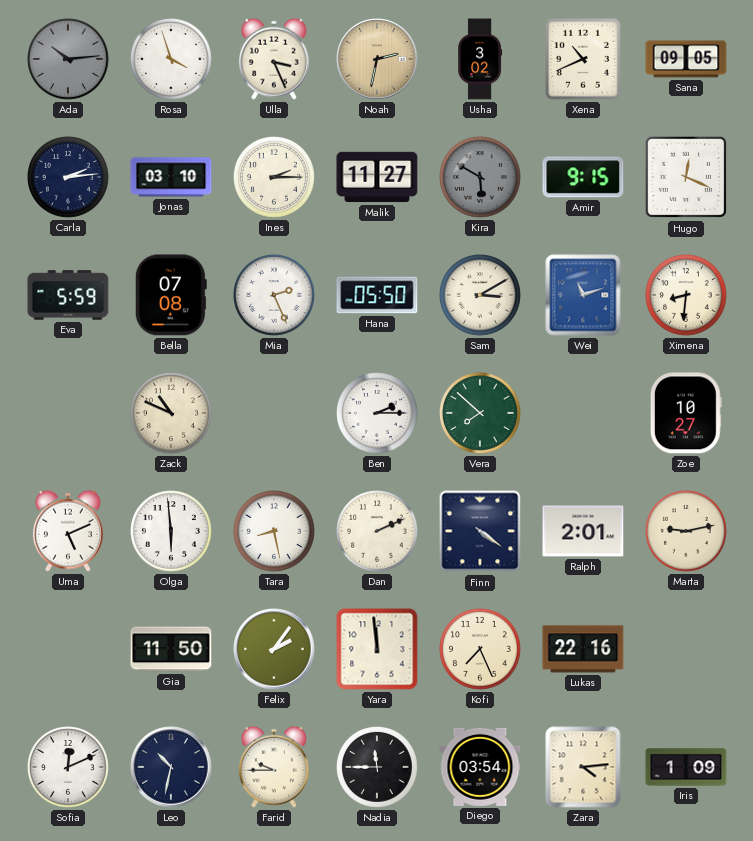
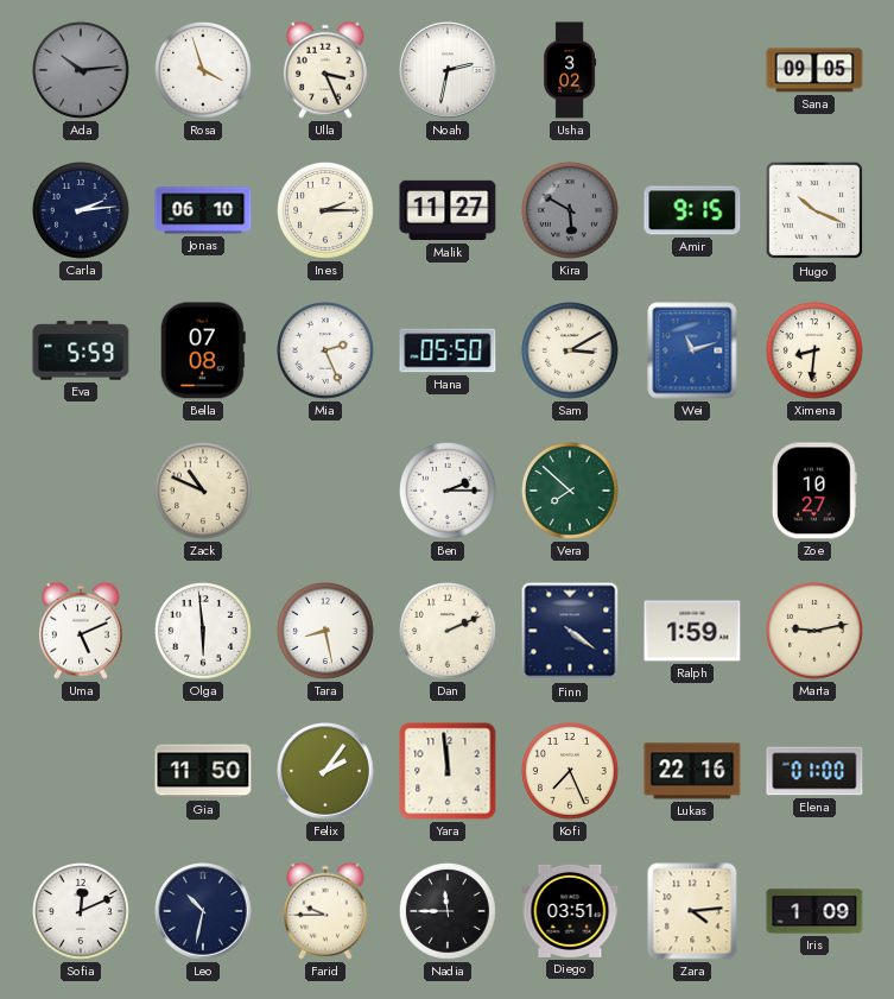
Noah dial: champagne -> white (448, 70)
Xena: 10:41 -> none (583, 59)
Jonas: 03:10 -> 06:10 (203, 210)
Hugo: 12:19 -> 10:19 (814, 210)
Ralph: 2:01 -> 1:59 (692, 631)
Elena: none -> 01:00 (814, 771)
Diego: 03:54 -> 03:51 (570, 911)
